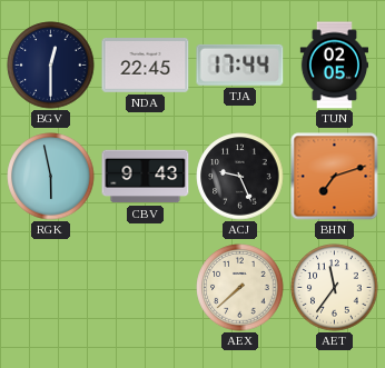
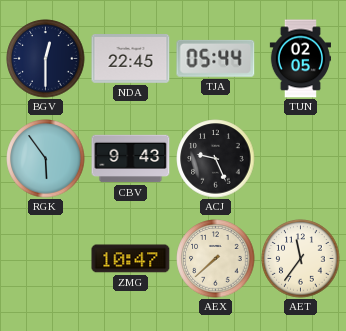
TJA: 17:44 -> 05:44 (216, 58)
RGK: 5:58 -> 5:54 (46, 159)
BHN: 7:12 -> none (335, 177)
ZMG: none -> 10:47 (131, 259)
